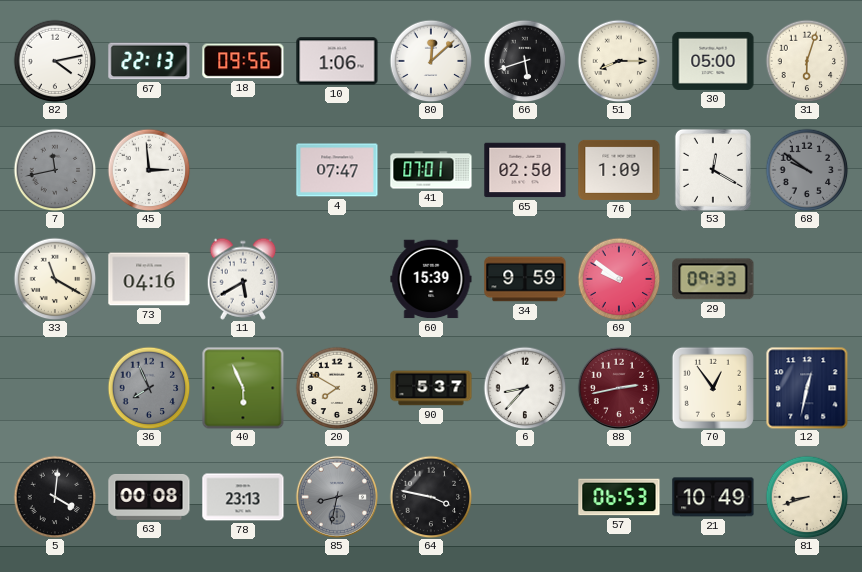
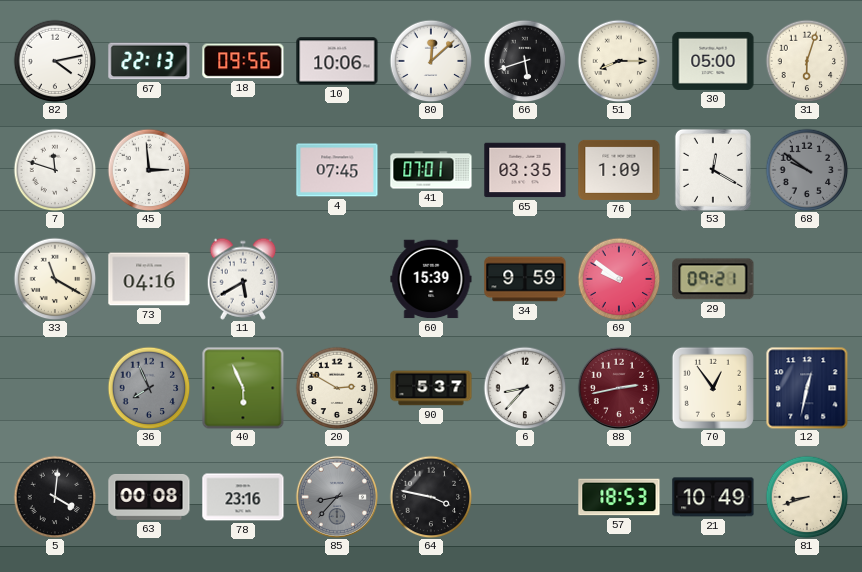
10: 1:06 -> 10:06 (337, 61)
7: 11:43 -> 11:48 (55, 170)
7 dial: grey -> white (55, 170)
4: 07:47 -> 07:45 (337, 170)
65: 02:50 -> 03:35 (525, 170)
29: 09:33 -> 09:21 (713, 279)
20: 7:50 -> 2:50 (337, 388)
78: 23:13 -> 23:16 (243, 497)
85: 8:32 -> 8:37 (336, 496)
57: 06:53 -> 18:53 (619, 497)
